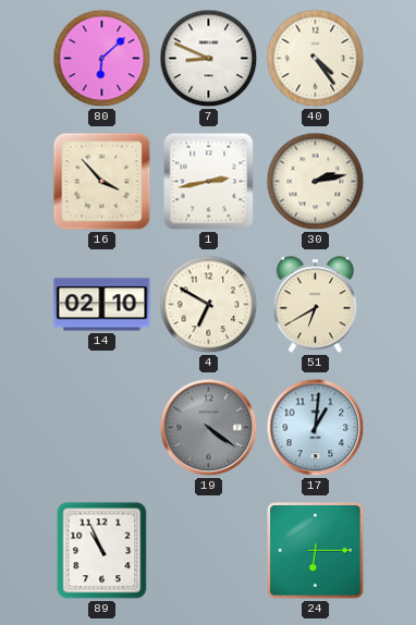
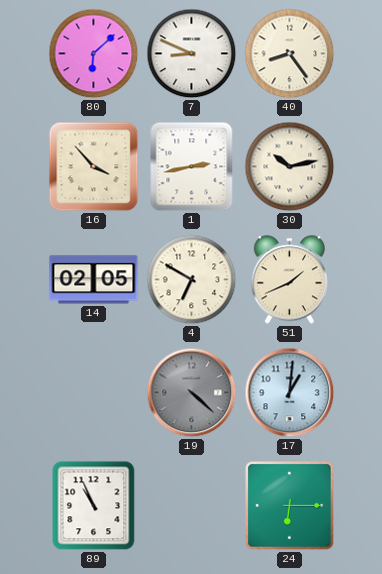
40: 4:24 -> 8:24 (290, 54)
30: 2:13 -> 10:13 (290, 167)
14: 02:10 -> 02:05 (94, 280)
51: 6:40 -> 1:41 (289, 280)
19: 4:21 -> 4:22 (192, 393)
